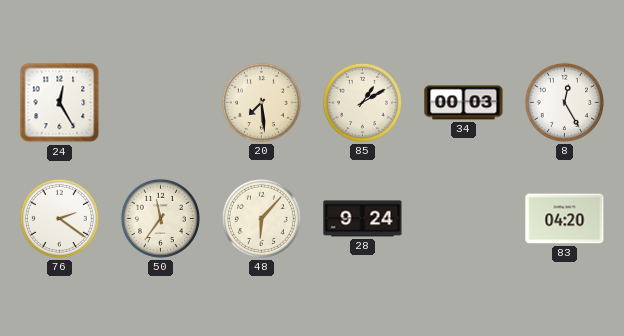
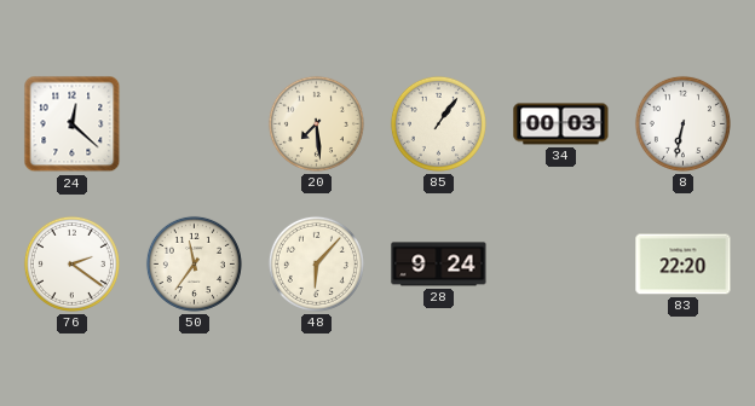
24: 12:25 -> 12:22 (73, 124)
85: 1:10 -> 1:06 (438, 123)
8: 12:25 -> 6:32 (682, 123)
83: 04:20 -> 22:20 (684, 265)
